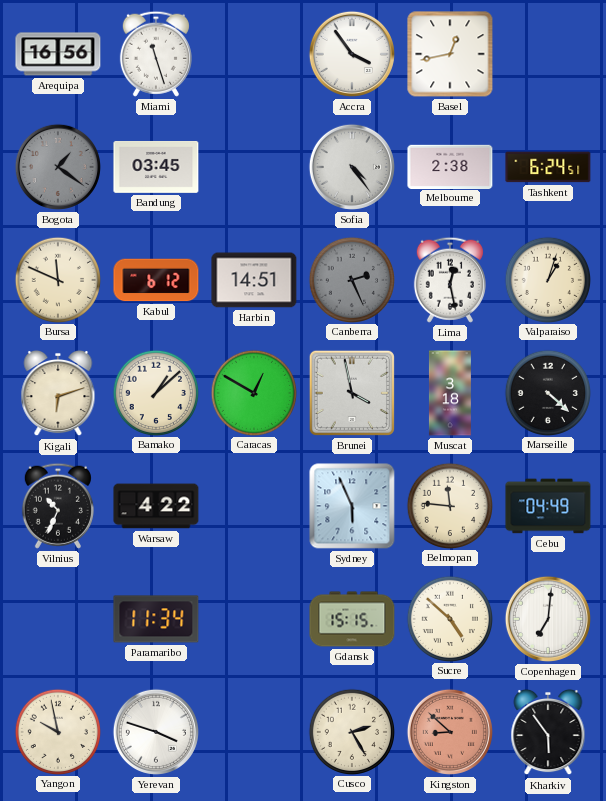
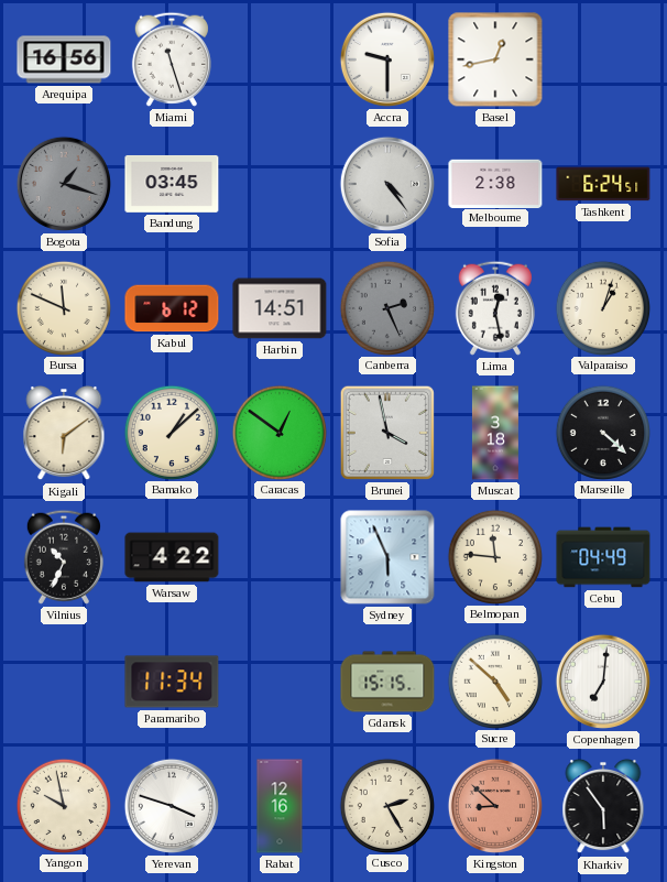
Accra: 3:54 -> 9:30 (387, 59)
Bogota: 1:21 -> 1:18 (64, 184)
Kigali: 6:12 -> 6:09 (64, 433)
Caracas: 12:50 -> 12:51 (278, 432)
Rabat: none -> 12:16 (280, 806)
